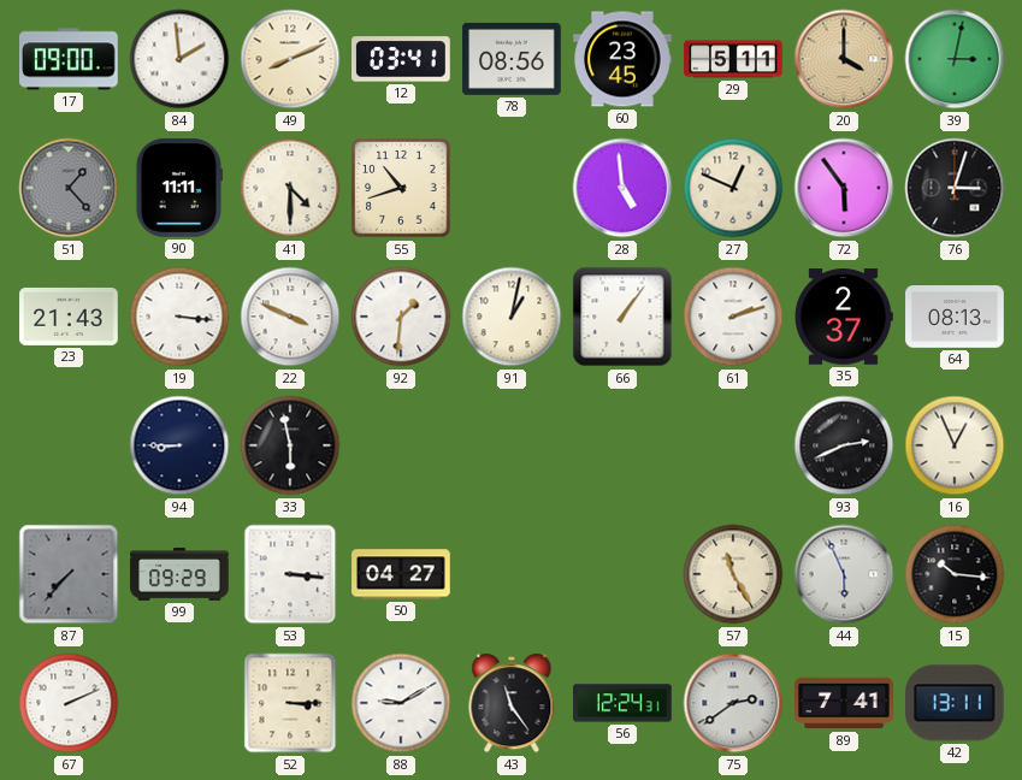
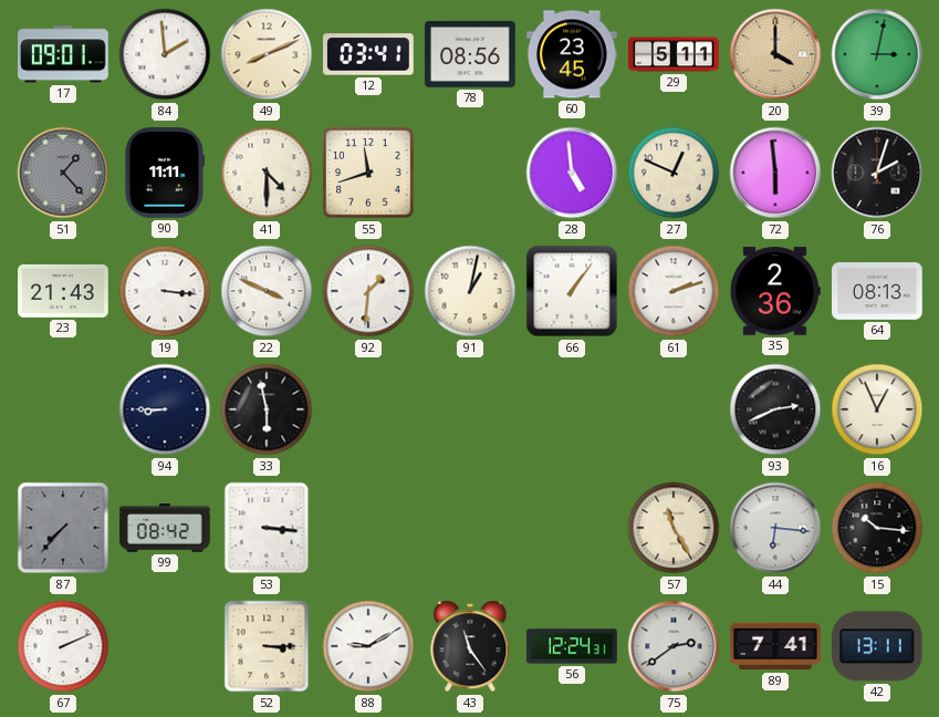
17: 09:00 -> 09:01 (64, 54)
55: 10:42 -> 11:42 (368, 173)
72: 5:54 -> 5:59 (775, 173)
76: 3:03 -> 2:03 (877, 173)
35: 2:37 -> 2:36 (775, 291)
99: 09:29 -> 08:42 (165, 529)
50: 04:27 -> none (401, 574)
44: 5:56 -> 6:16 (775, 528)
